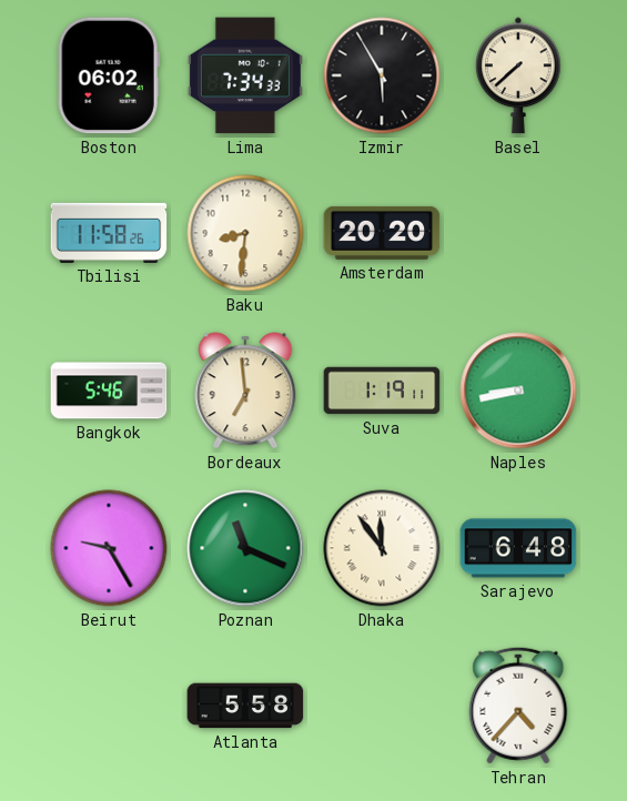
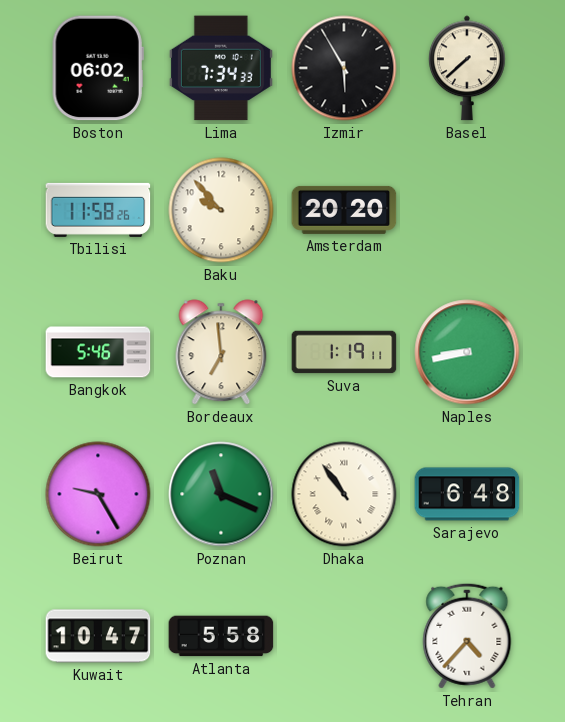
Baku: 8:31 -> 9:53 (221, 210)
Dhaka: 11:54 -> 10:54 (344, 494)
Kuwait: none -> 10:47 (98, 636)
